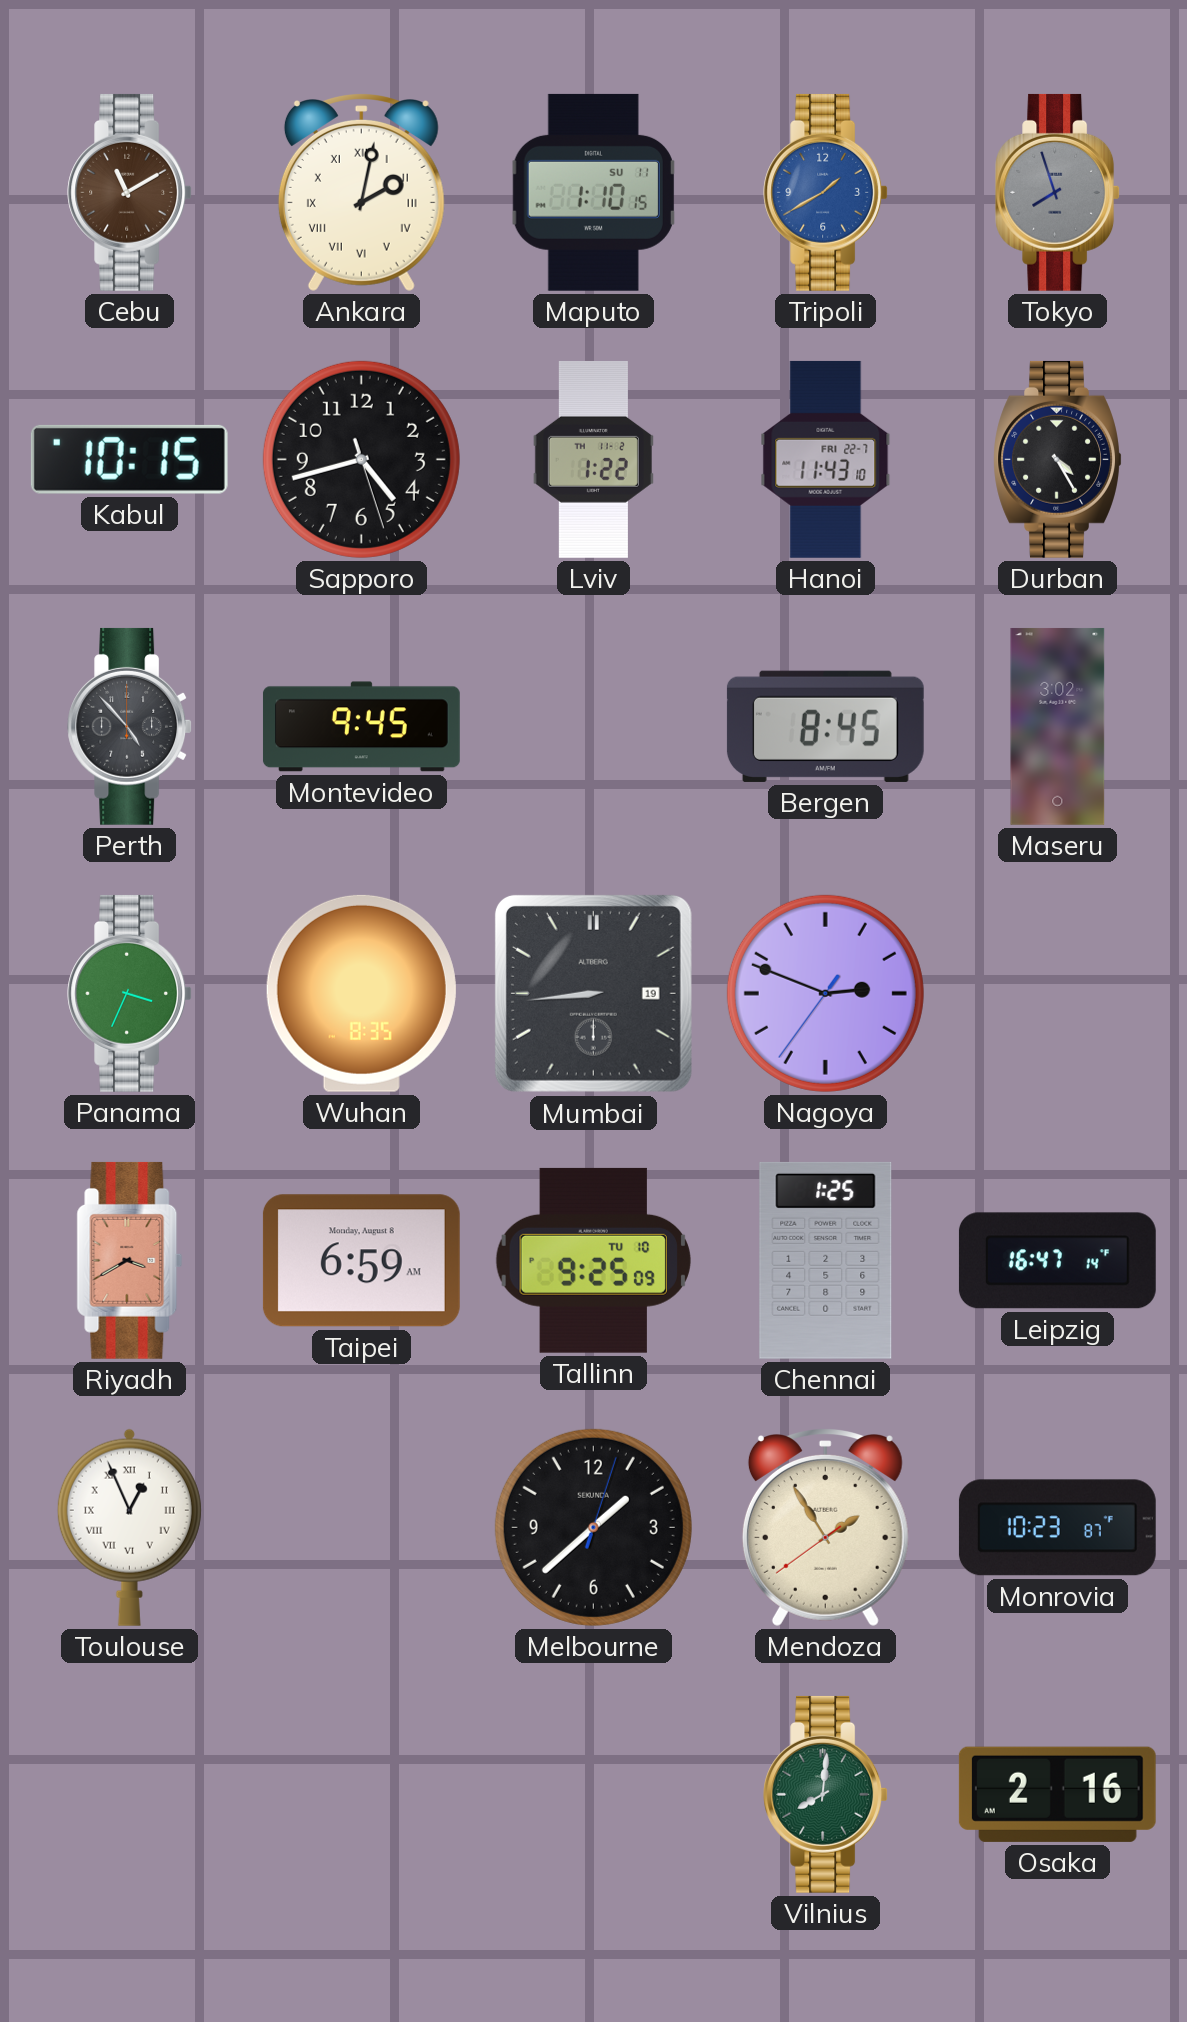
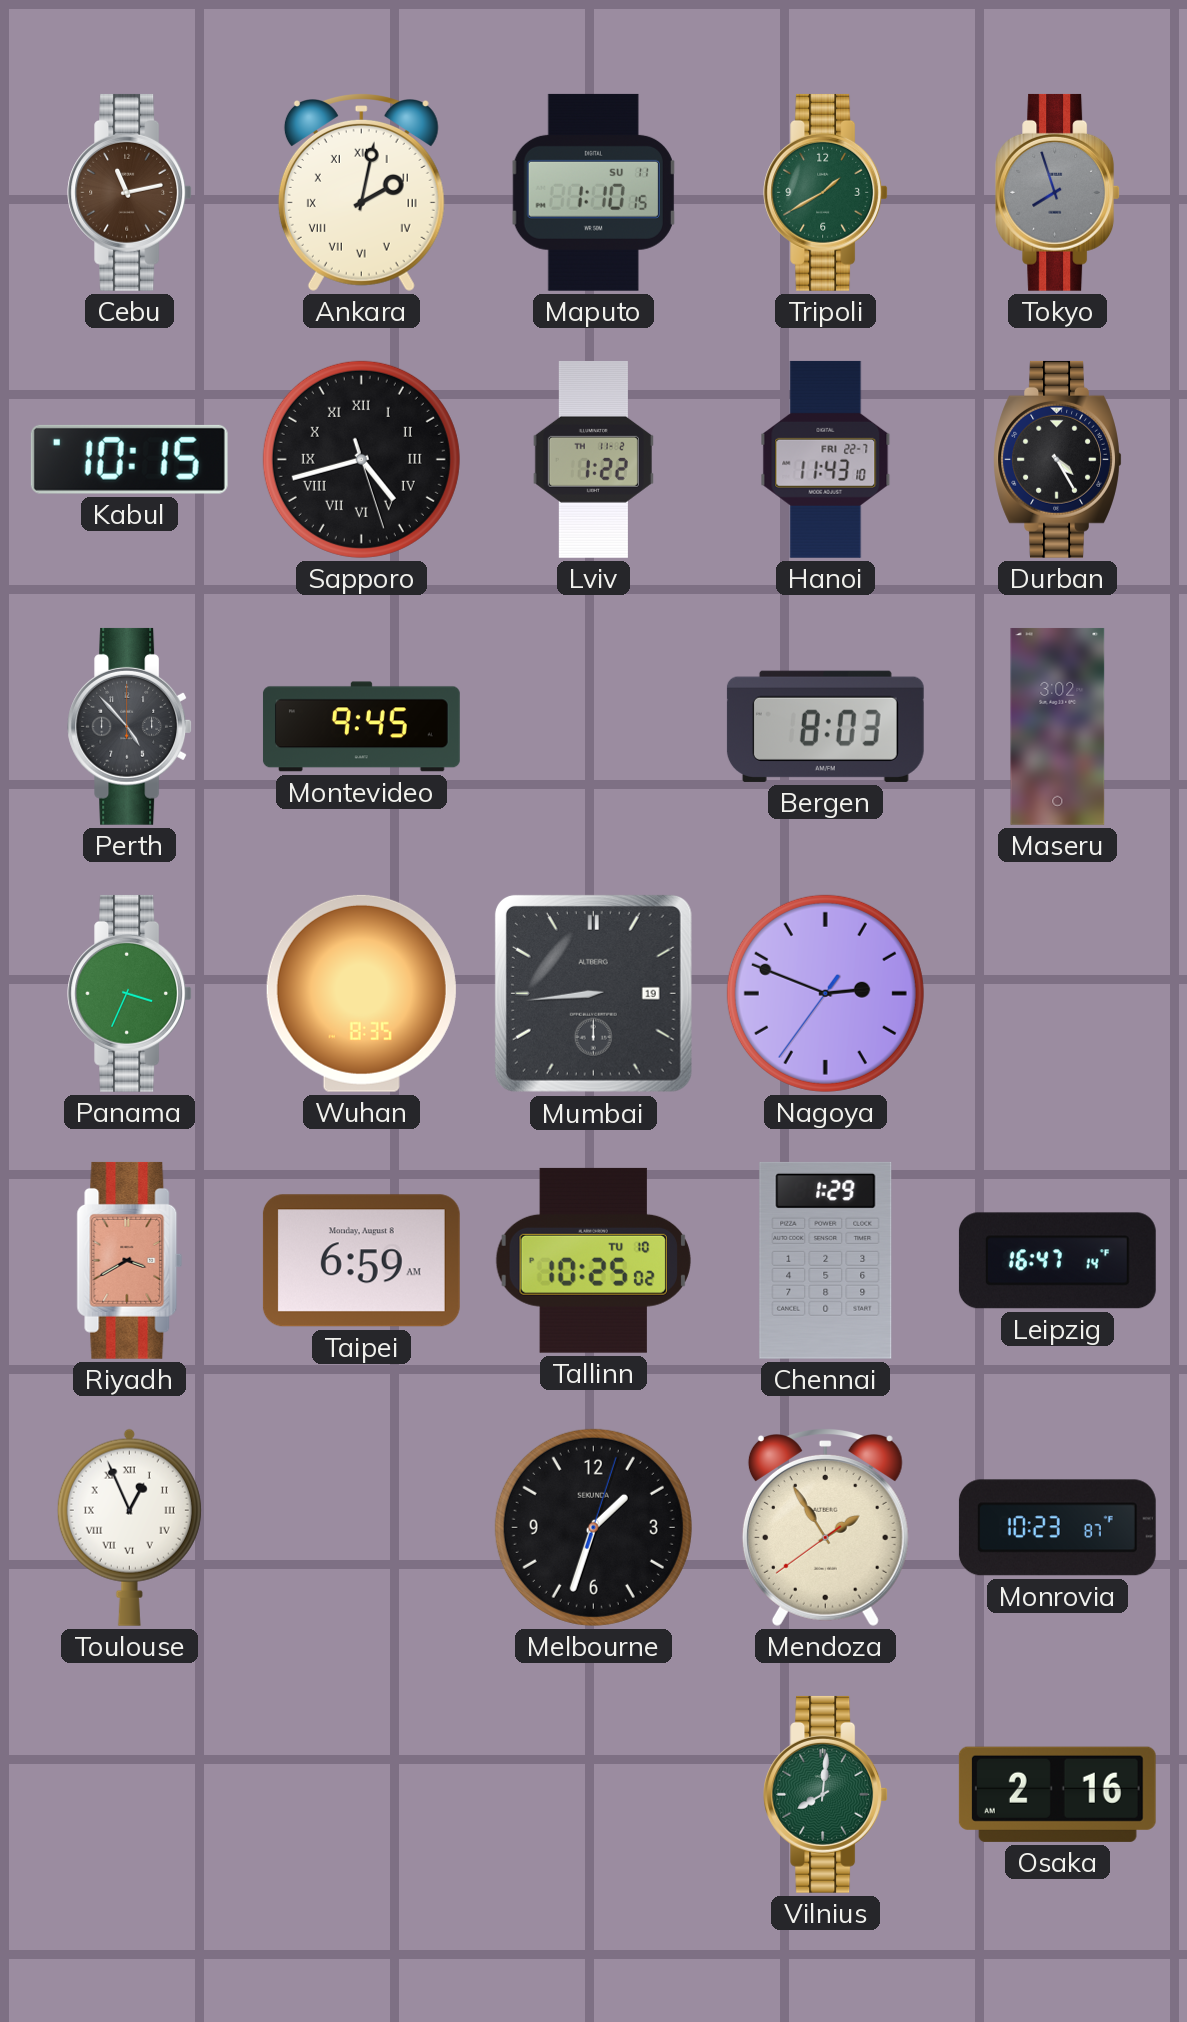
Cebu: 11:10 -> 11:13 (130, 192)
Tripoli dial: blue -> green (826, 192)
Sapporo numerals: Arabic -> Roman (361, 459)
Bergen: 8:45 -> 8:03 (825, 726)
Tallinn: 9:25 -> 10:25 (593, 1260)
Chennai: 1:25 -> 1:29 (826, 1260)
Melbourne: 1:38 -> 1:33 (593, 1527)
